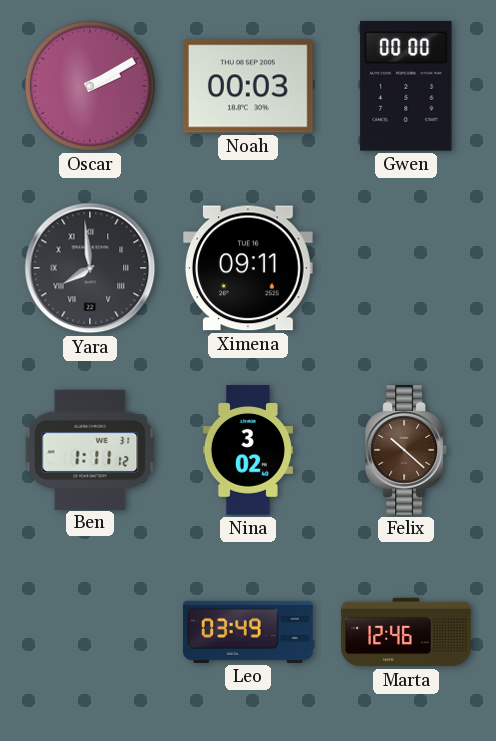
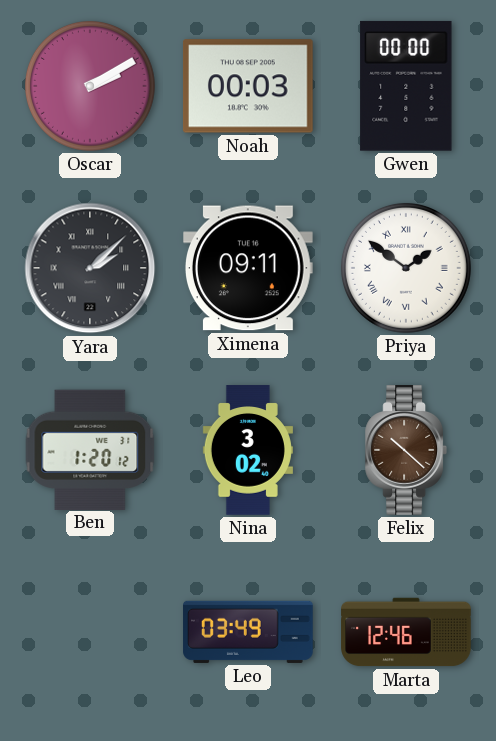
Yara: 7:59 -> 2:08 (90, 268)
Priya: none -> 1:51 (406, 268)
Ben: 1:11 -> 1:20 (90, 449)
